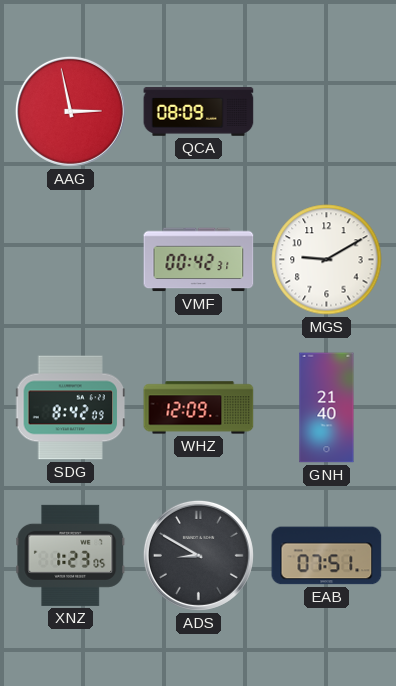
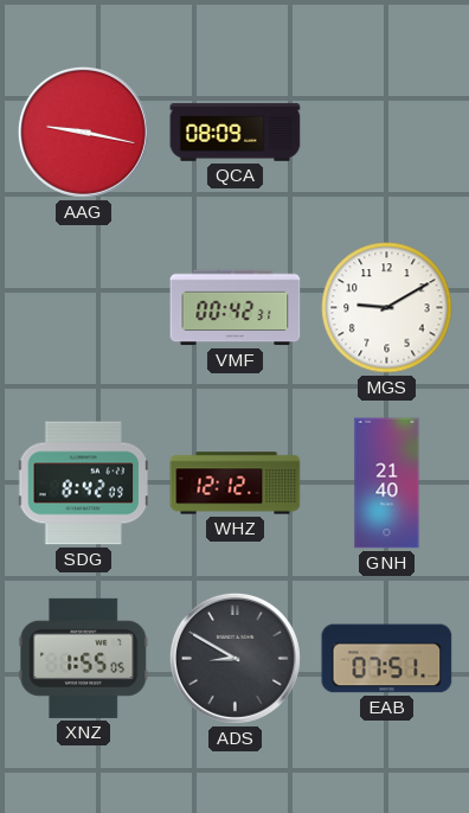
AAG: 2:58 -> 9:17 (83, 132)
WHZ: 12:09 -> 12:12 (236, 484)
XNZ: 1:23 -> 1:55 (84, 658)
